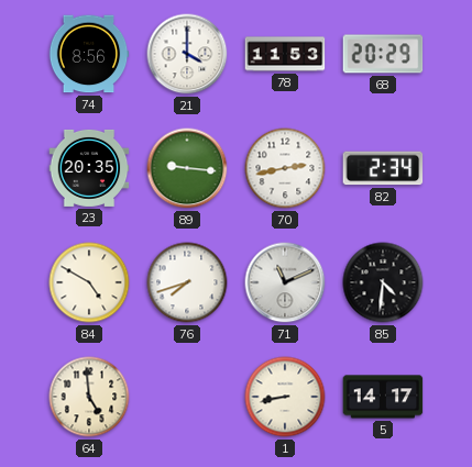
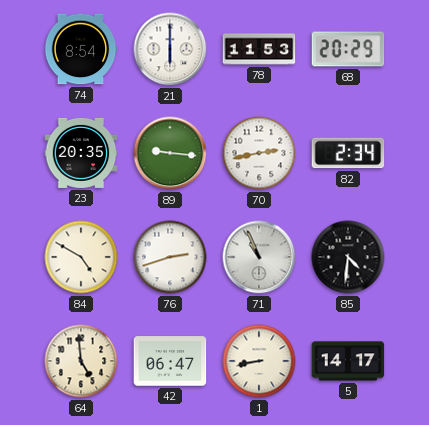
74: 8:56 -> 8:54 (81, 49)
21: 4:00 -> 6:00 (170, 49)
76: 7:42 -> 2:42 (170, 257)
71: 11:11 -> 10:56 (259, 257)
42: none -> 06:47 (170, 361)
